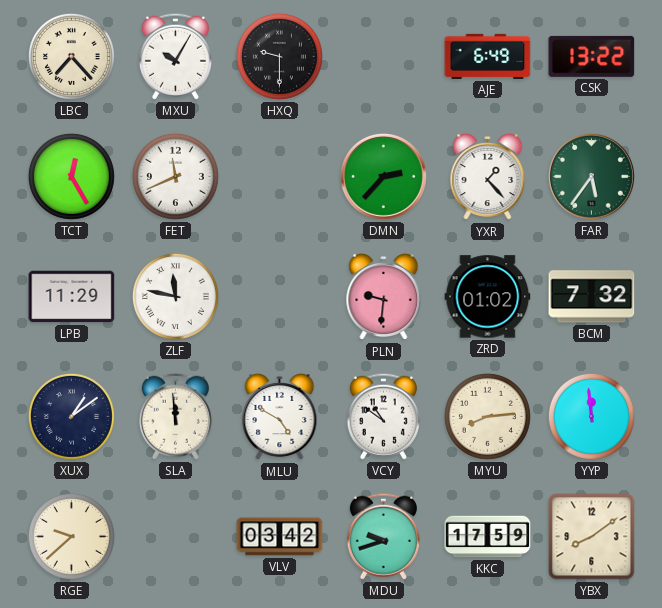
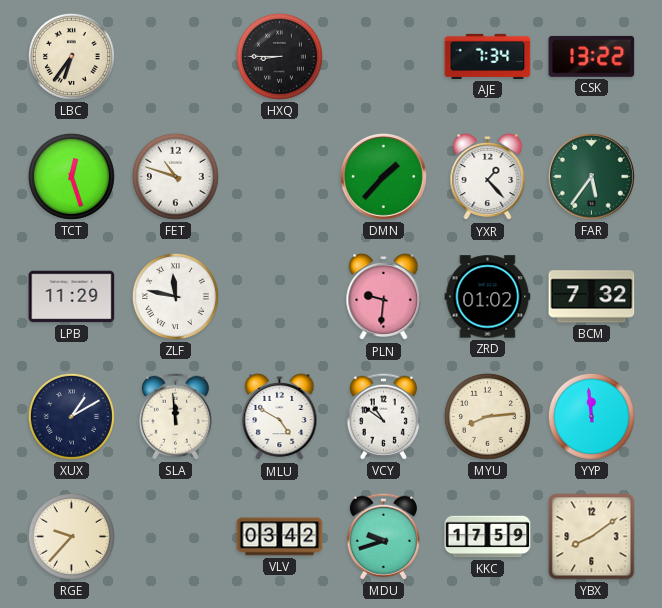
LBC: 7:23 -> 6:36 (71, 56)
MXU: 10:05 -> none (175, 56)
HXQ: 9:30 -> 8:45 (279, 56)
AJE: 6:49 -> 7:34 (488, 56)
TCT: 12:25 -> 12:27 (71, 176)
FET: 11:41 -> 10:48 (175, 176)
DMN: 2:37 -> 1:37 (383, 176)
XUX: 1:09 -> 1:10 (71, 416)
RGE: 9:38 -> 9:37 (71, 536)
